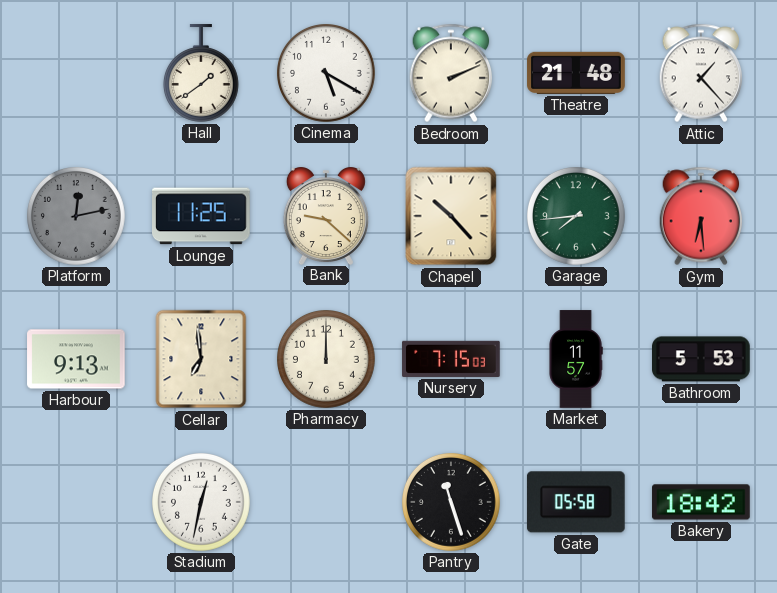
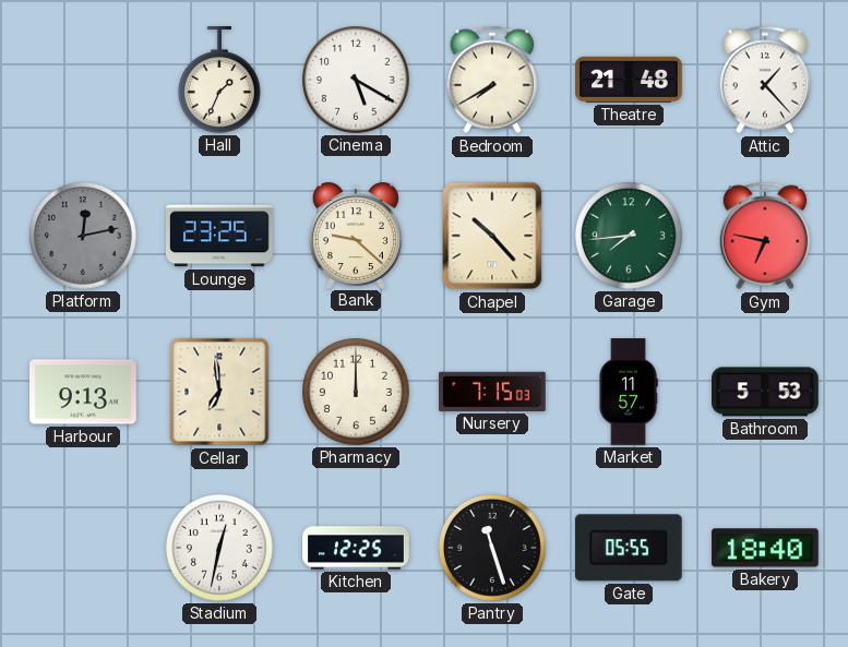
Hall: 1:39 -> 1:34 (219, 80)
Bedroom: 2:11 -> 7:40 (492, 80)
Lounge: 11:25 -> 23:25 (220, 236)
Gym: 6:29 -> 6:47 (765, 236)
Kitchen: none -> 12:25 (356, 548)
Gate: 05:58 -> 05:55 (629, 548)
Bakery: 18:42 -> 18:40 (765, 548)
